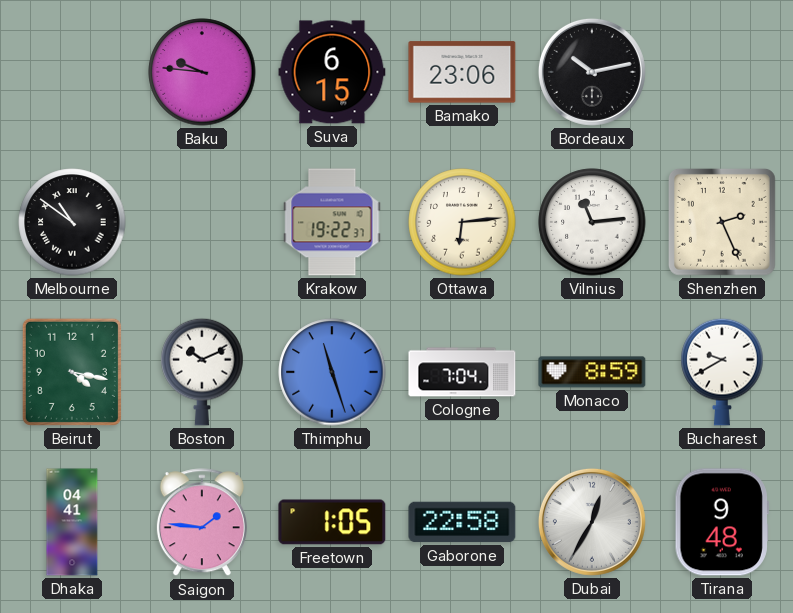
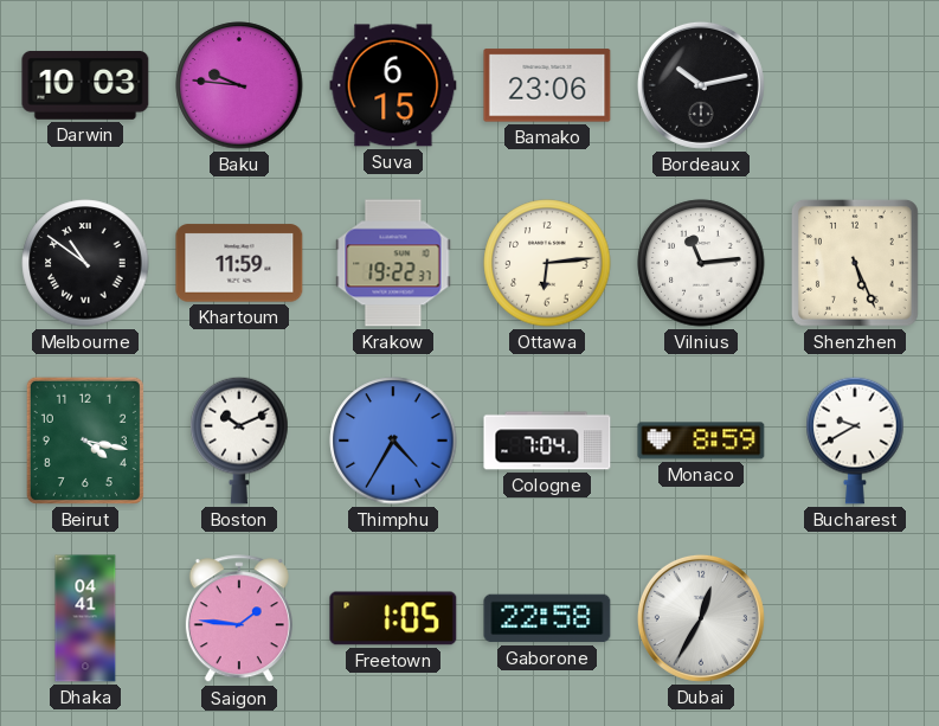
Darwin: none -> 10:03 (85, 85)
Khartoum: none -> 11:59 (239, 263)
Shenzhen: 2:26 -> 5:26 (855, 263)
Thimphu: 11:27 -> 4:35 (393, 441)
Tirana: 9:48 -> none (722, 522)
